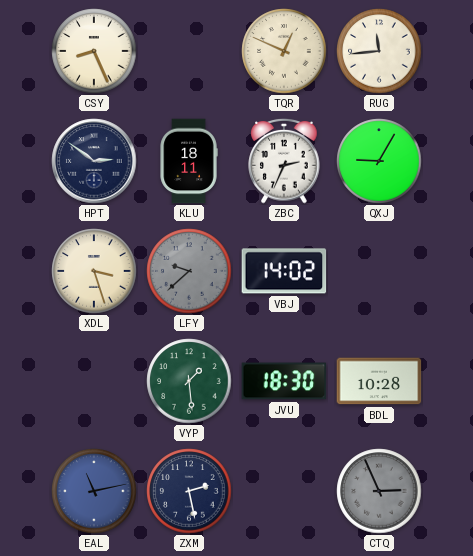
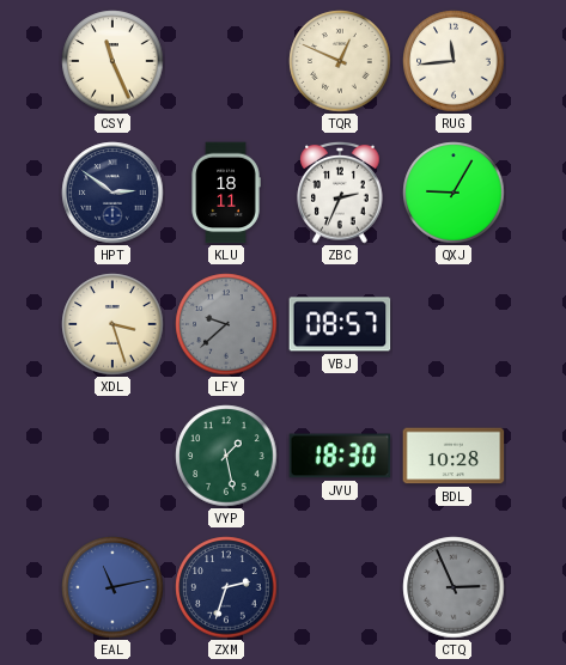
CSY: 8:26 -> 11:26 (112, 61)
VBJ: 14:02 -> 08:57 (340, 324)
VYP: 1:29 -> 1:28 (226, 456)
ZXM: 2:28 -> 2:33 (226, 587)
